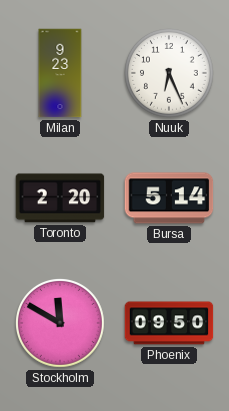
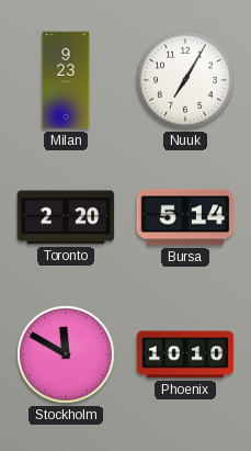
Nuuk: 6:26 -> 7:05 (186, 81)
Phoenix: 09:50 -> 10:10 (185, 354)
